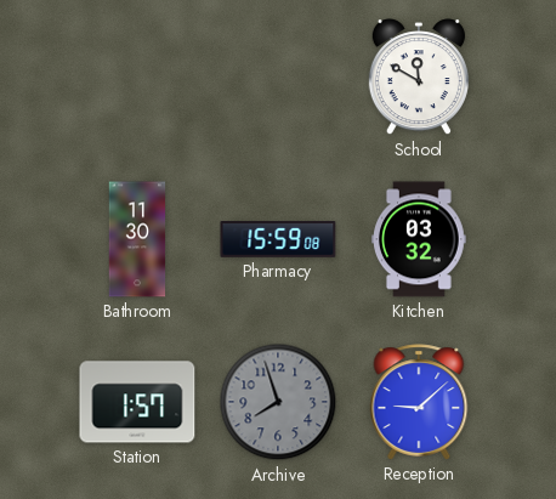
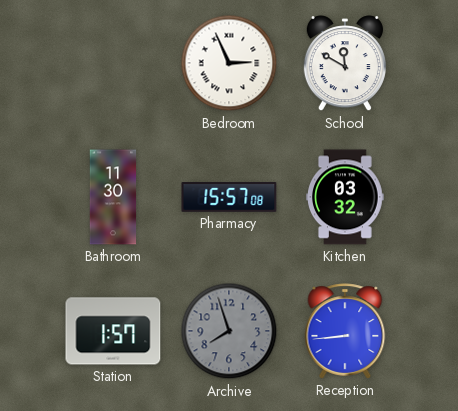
Bedroom: none -> 2:56 (229, 63)
Pharmacy: 15:59 -> 15:57 (229, 197)
Reception: 9:08 -> 8:44 (345, 331)
